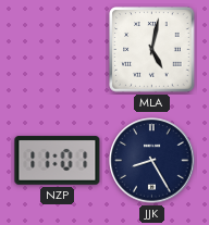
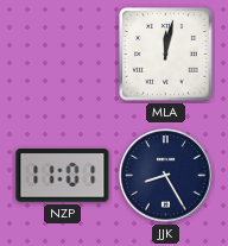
MLA: 5:02 -> 12:02 (166, 55)
